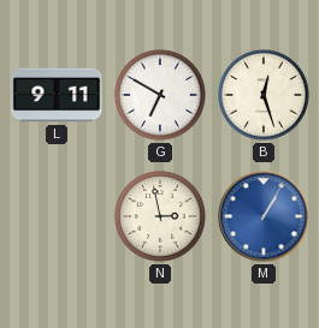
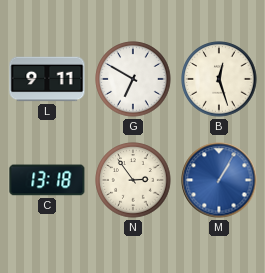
C: none -> 13:18 (47, 180)
N: 2:58 -> 2:54 (133, 180)
